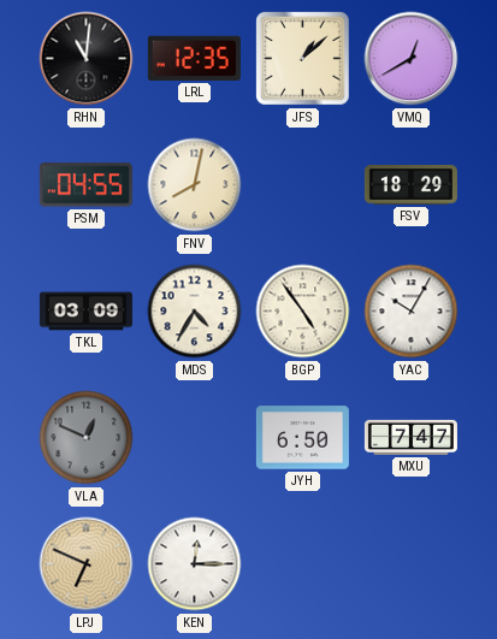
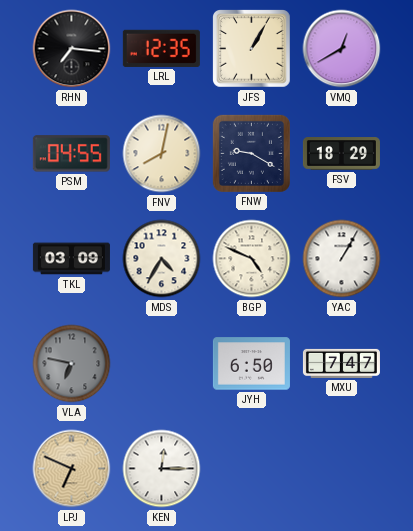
RHN: 11:01 -> 7:16 (72, 49)
JFS: 1:08 -> 1:05 (252, 49)
FNW: none -> 9:20 (251, 153)
BGP: 4:54 -> 4:49 (252, 259)
YAC: 10:05 -> 1:05 (342, 259)
VLA: 12:49 -> 6:47 (72, 364)
